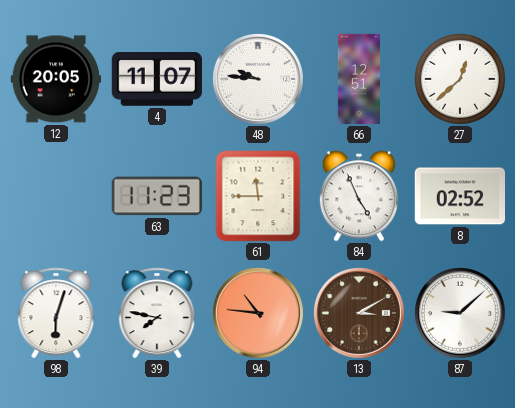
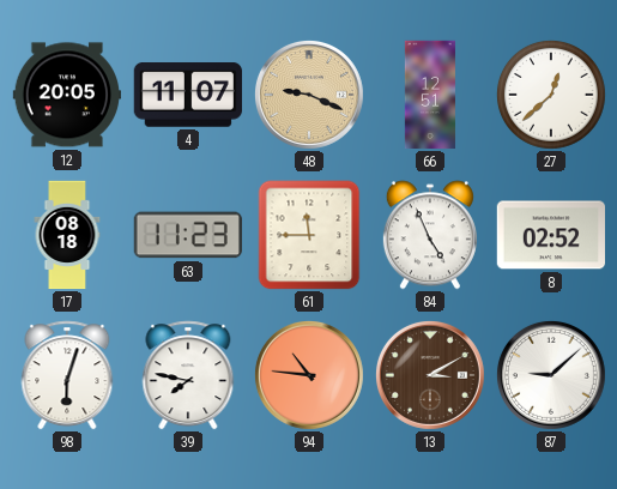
48: 9:46 -> 9:19 (309, 95)
48 dial: white -> champagne (309, 95)
17: none -> 08:18 (67, 235)
